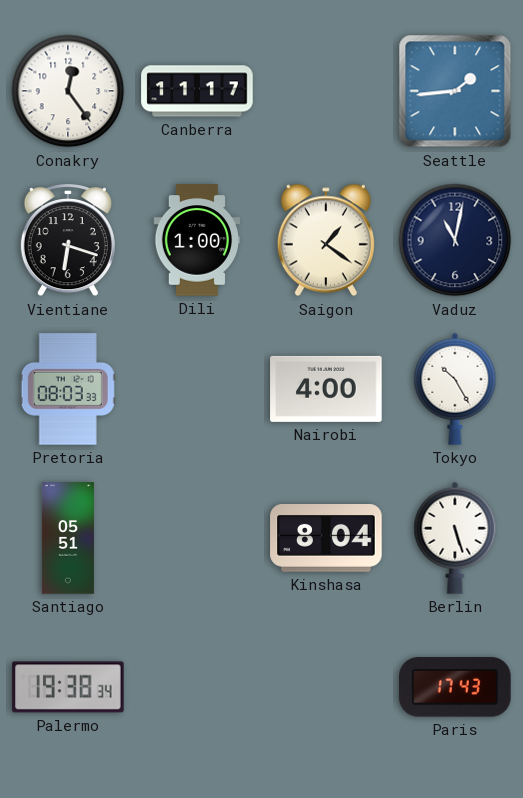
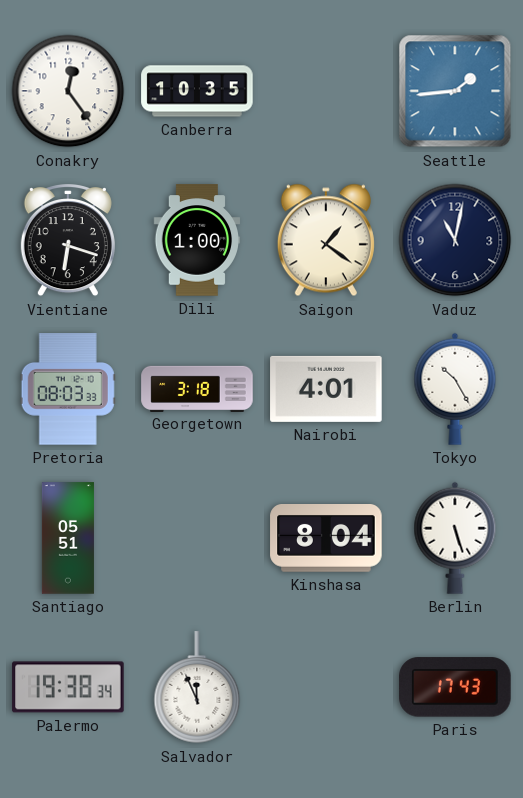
Canberra: 11:17 -> 10:35 (197, 91)
Georgetown: none -> 3:18 (197, 388)
Nairobi: 4:00 -> 4:01 (326, 389)
Salvador: none -> 11:56 (197, 688)
